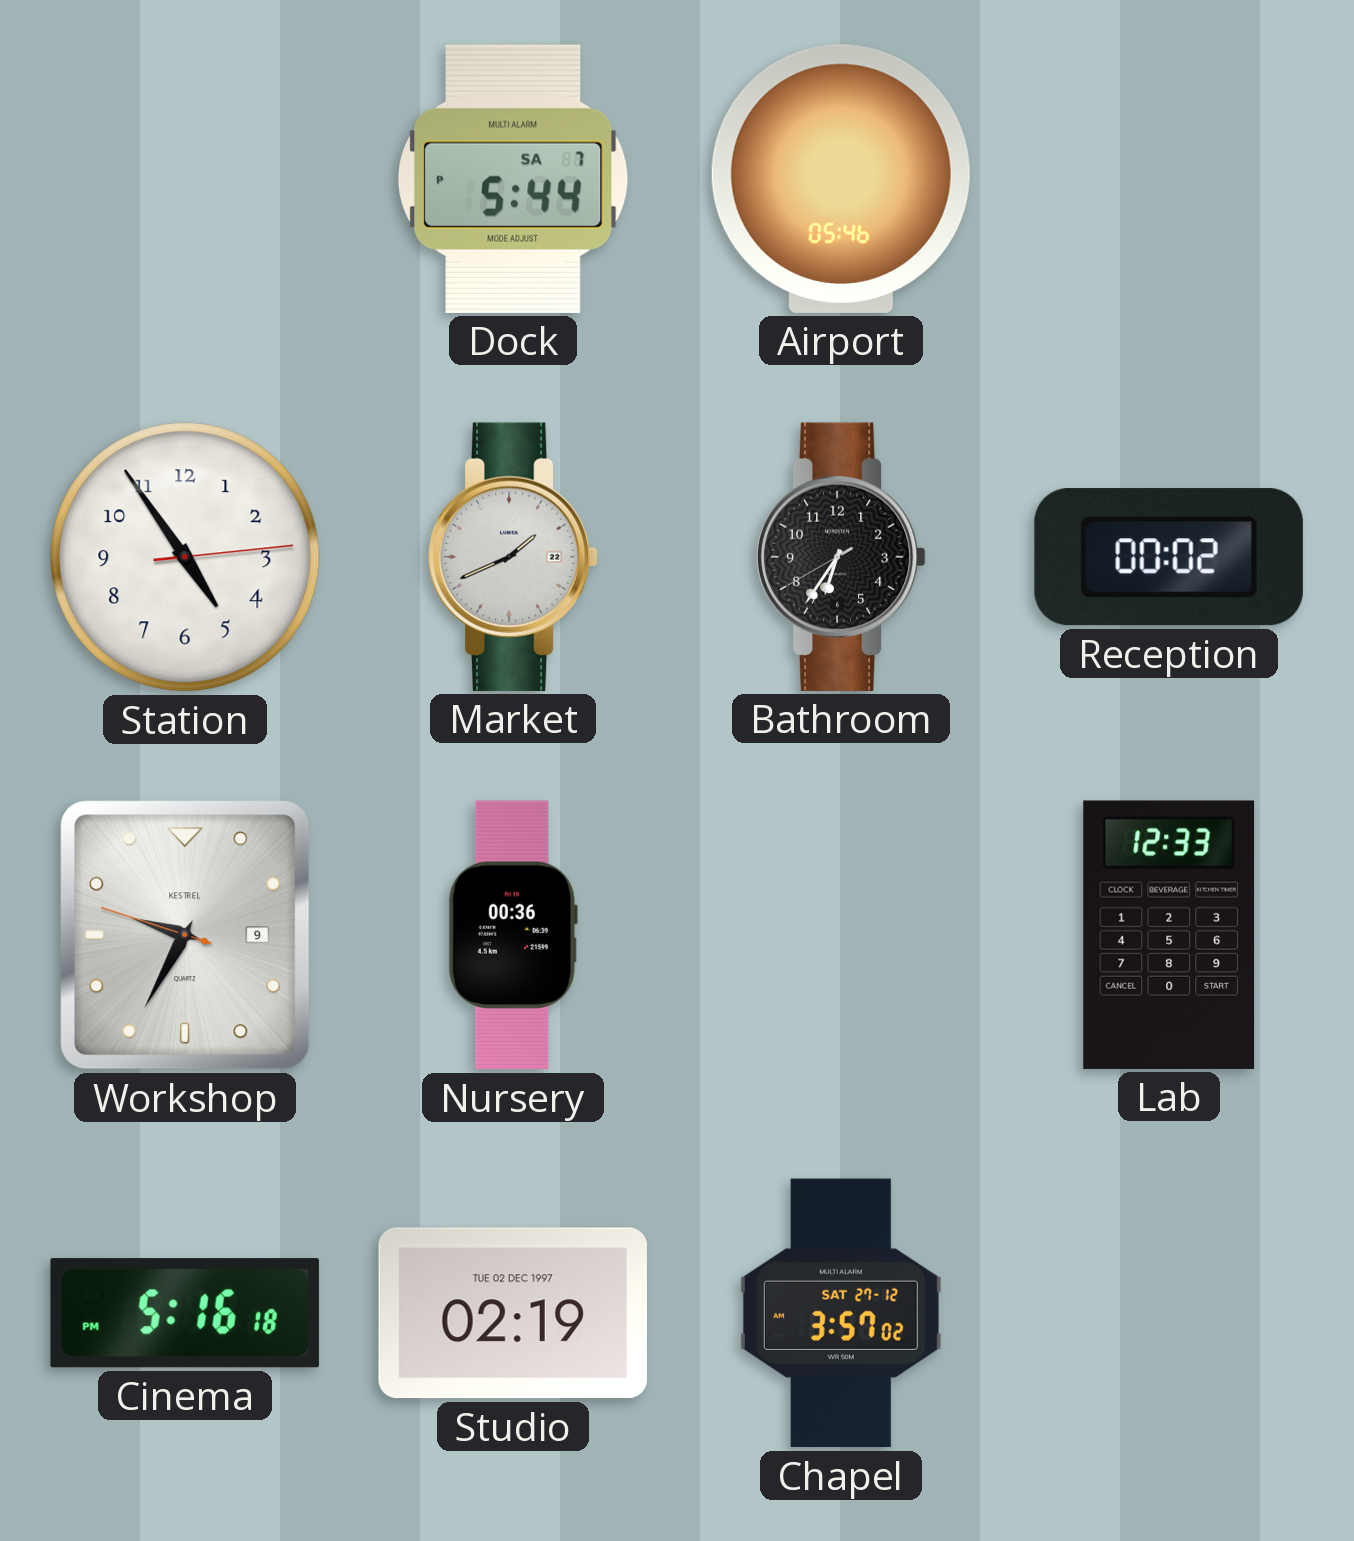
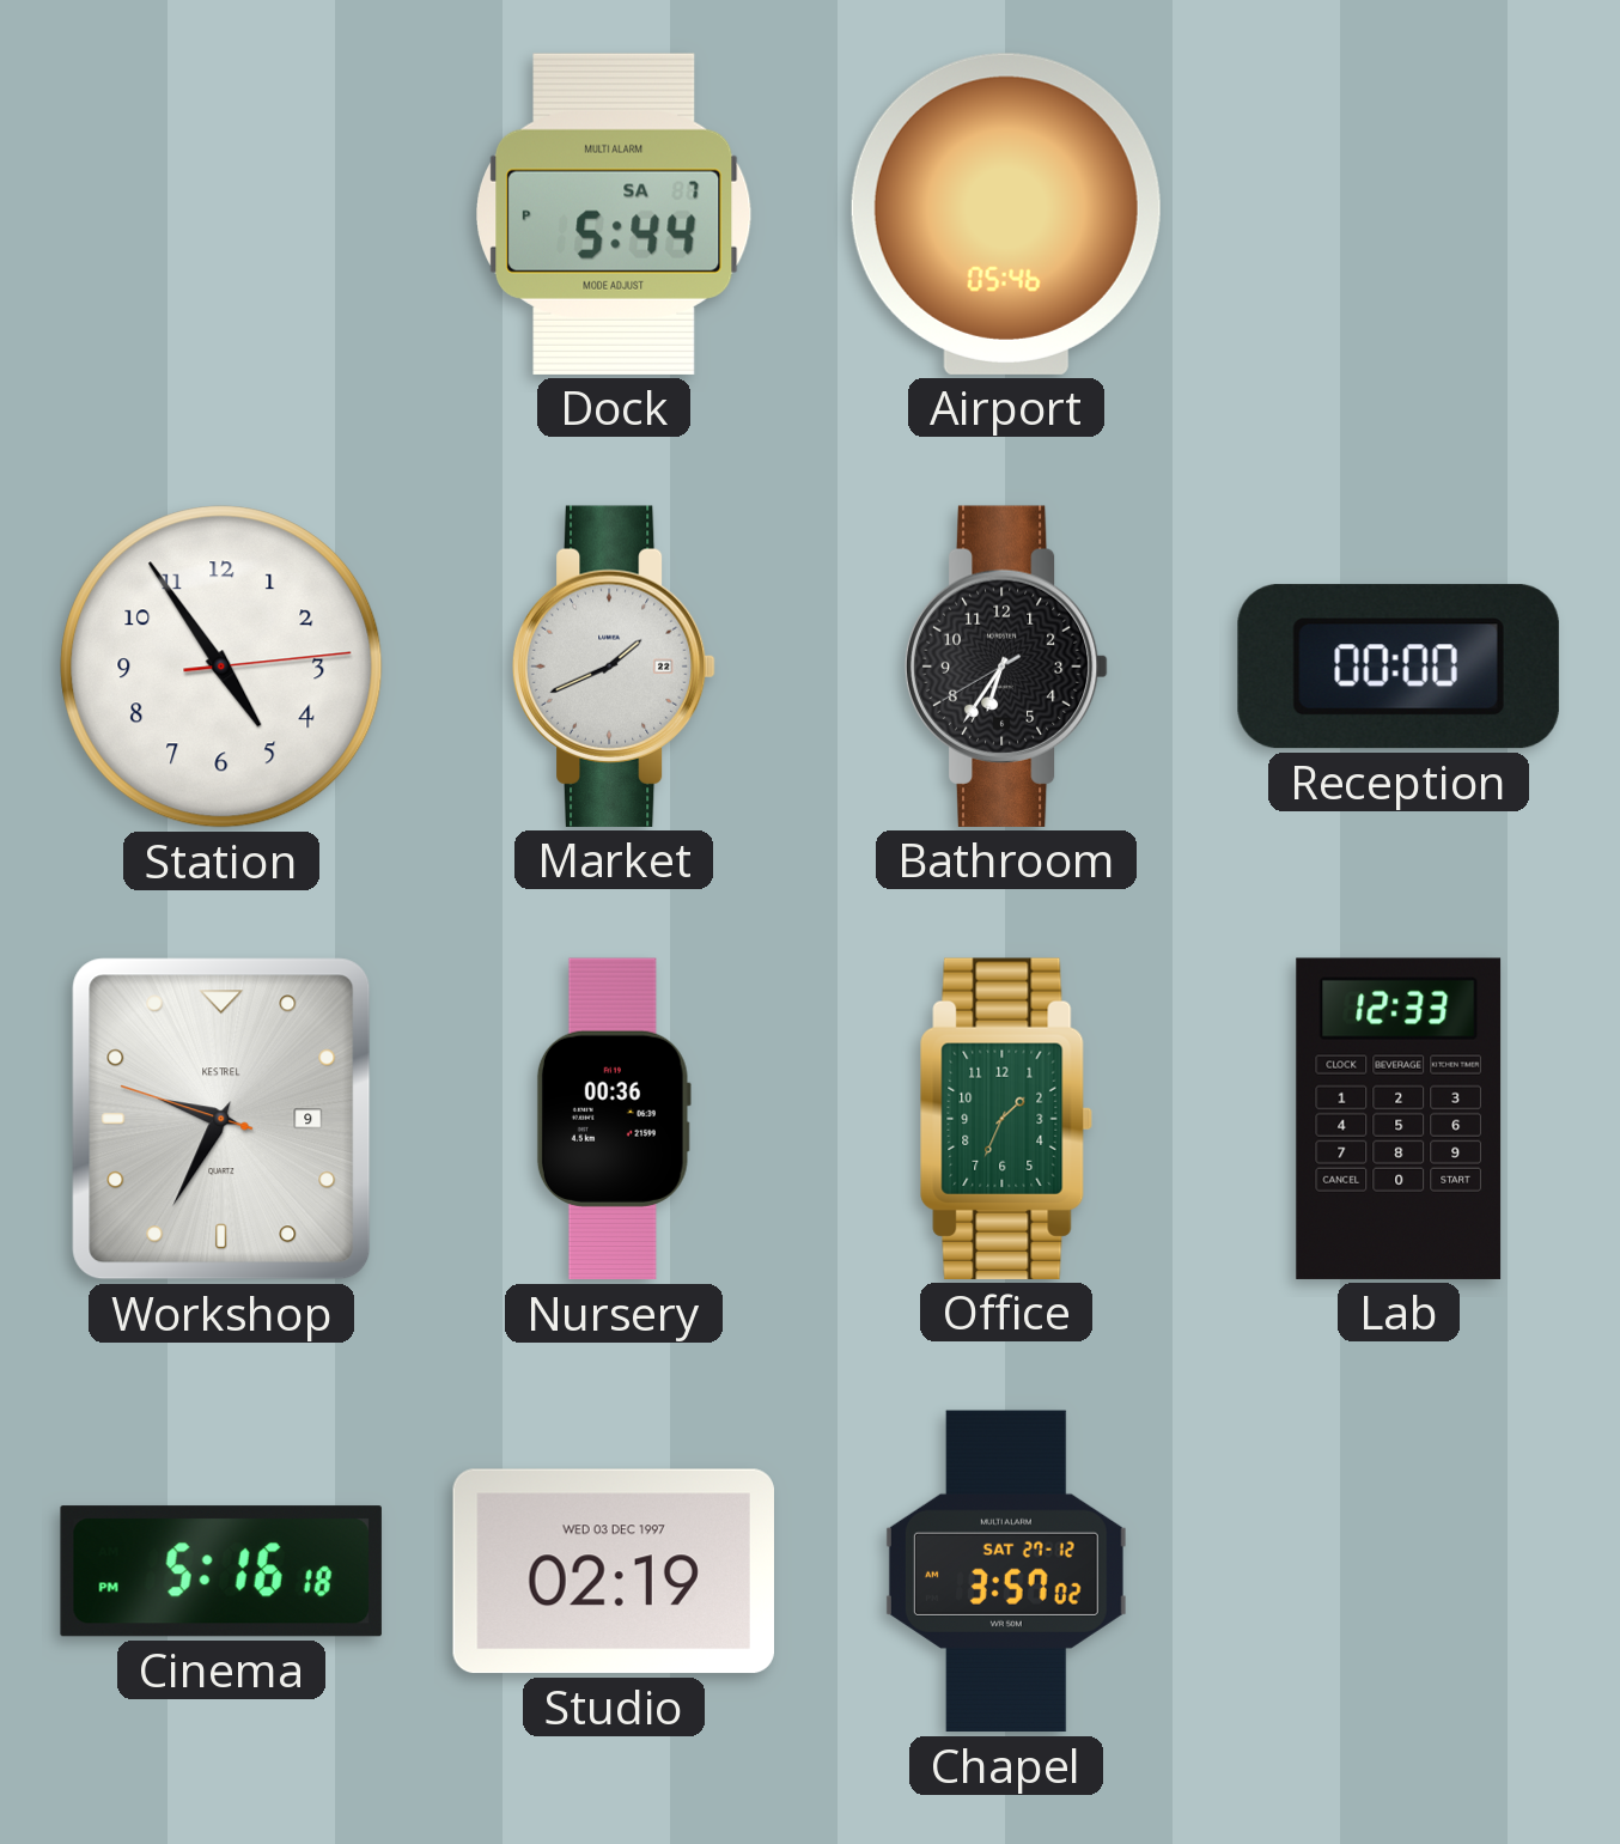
Reception: 00:02 -> 00:00 (1399, 667)
Office: none -> 1:34 (1006, 1119)
Studio date: TUE 02 DEC 1997 -> WED 03 DEC 1997 (614, 1571)
